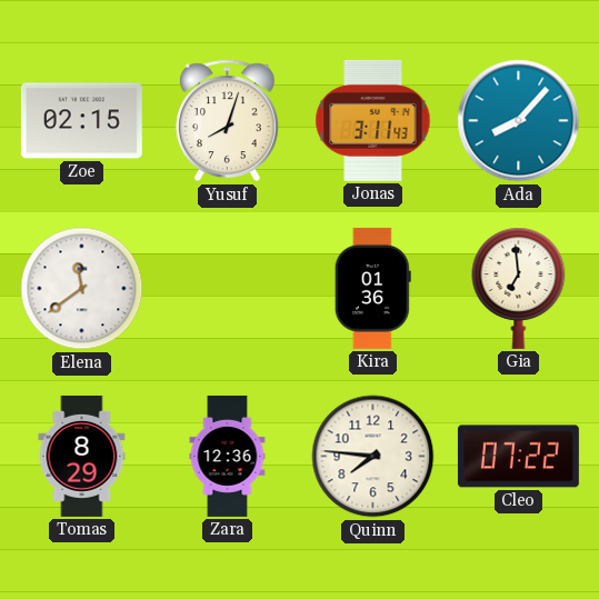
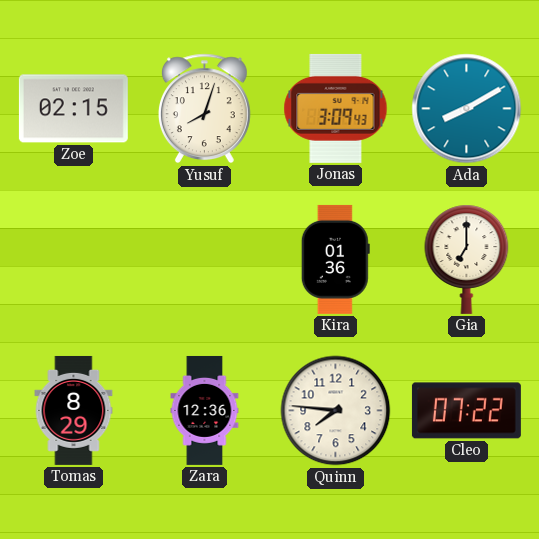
Jonas: 3:11 -> 3:09 (336, 108)
Ada: 8:07 -> 8:10 (467, 109)
Elena: 11:39 -> none (82, 289)
Gia: 6:59 -> 7:00 (467, 259)
